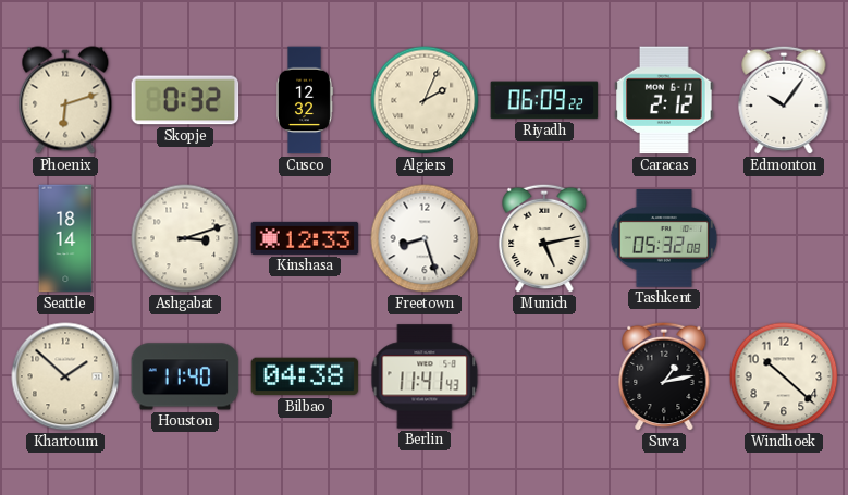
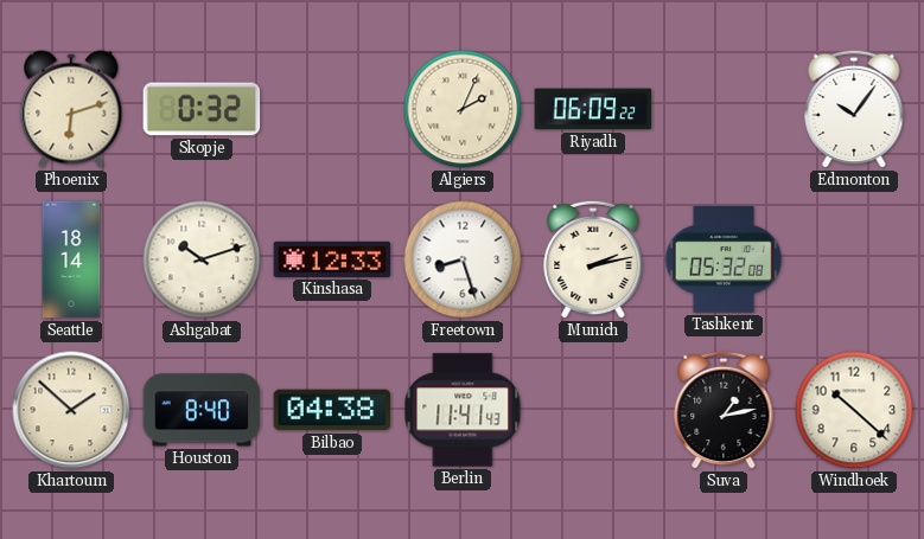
Cusco: 12:32 -> none (305, 100)
Caracas: 2:12 -> none (664, 100)
Ashgabat: 3:12 -> 10:12 (202, 259)
Munich: 5:13 -> 2:13 (593, 259)
Houston: 11:40 -> 8:40 (202, 410)
